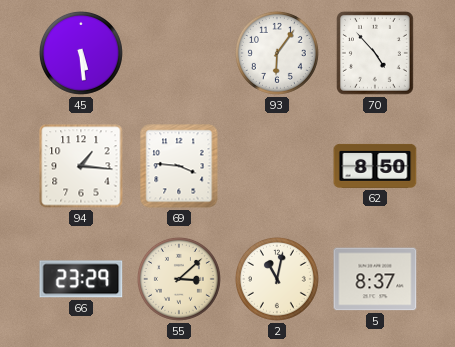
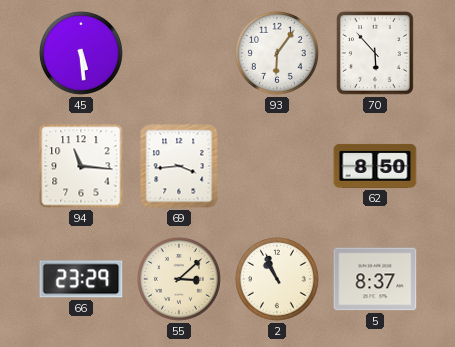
70: 4:53 -> 5:53 (375, 53)
94: 1:16 -> 11:16 (81, 166)
69: 3:46 -> 3:44 (179, 166)
2: 11:02 -> 10:56 (277, 279)
